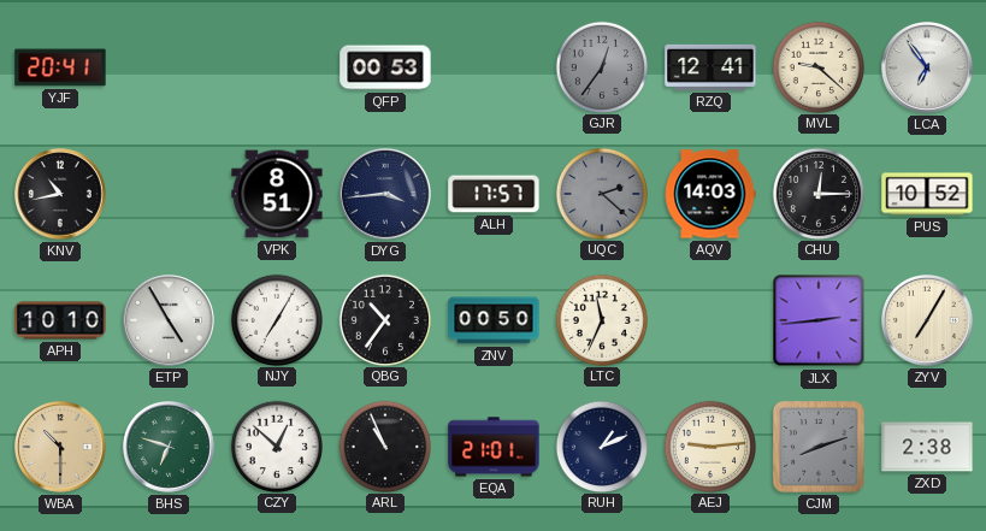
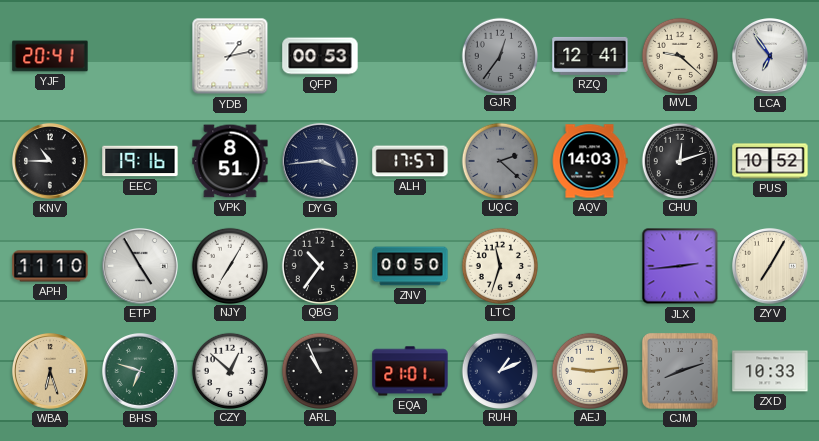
YDB: none -> 1:13 (230, 56)
KNV: 10:43 -> 10:45 (51, 162)
EEC: none -> 19:16 (140, 161)
CHU: 12:15 -> 12:12 (679, 160)
APH: 10:10 -> 11:10 (50, 266)
LTC: 11:34 -> 11:33 (499, 265)
WBA: 10:30 -> 6:27 (51, 372)
ZXD: 2:38 -> 10:33 (770, 371)
